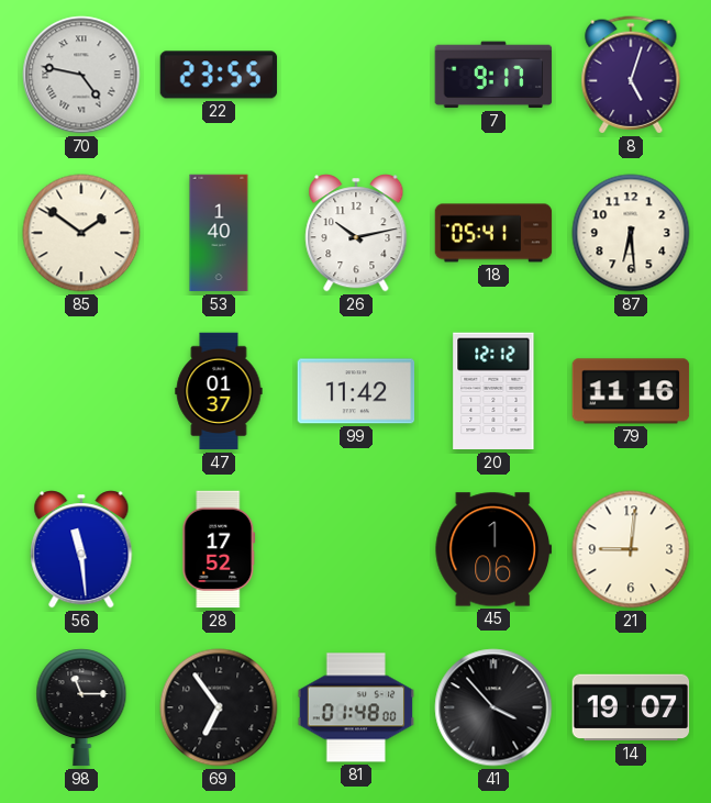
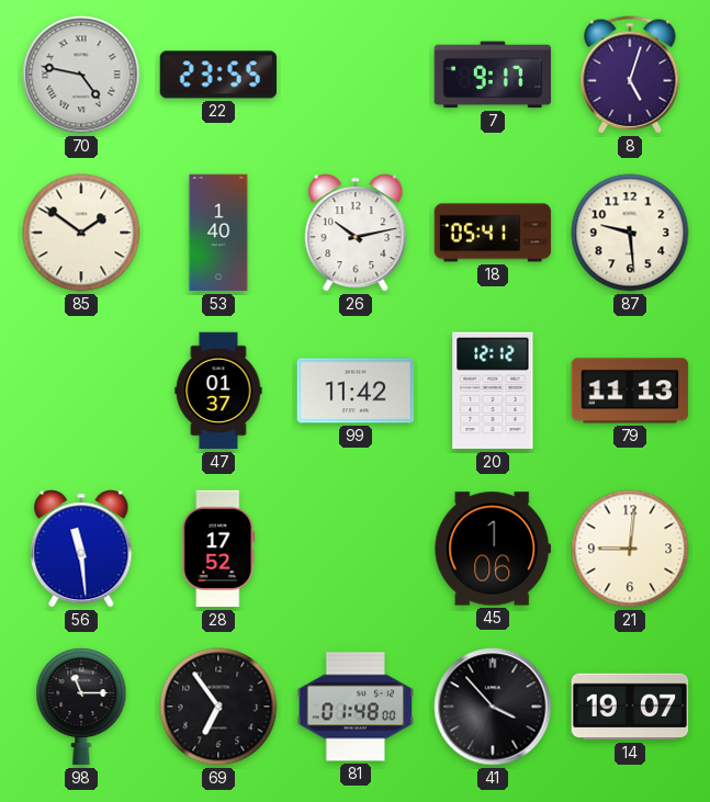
87: 6:29 -> 9:29 (630, 233)
79: 11:16 -> 11:13 (630, 391)
